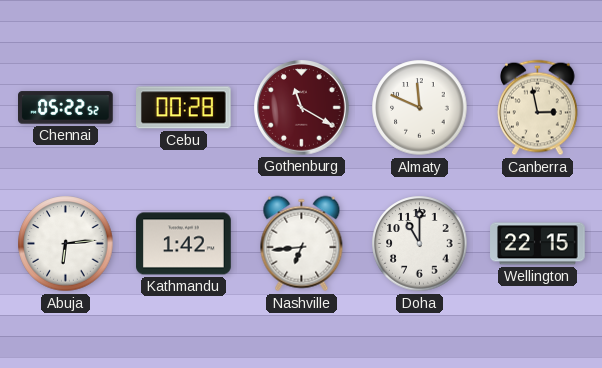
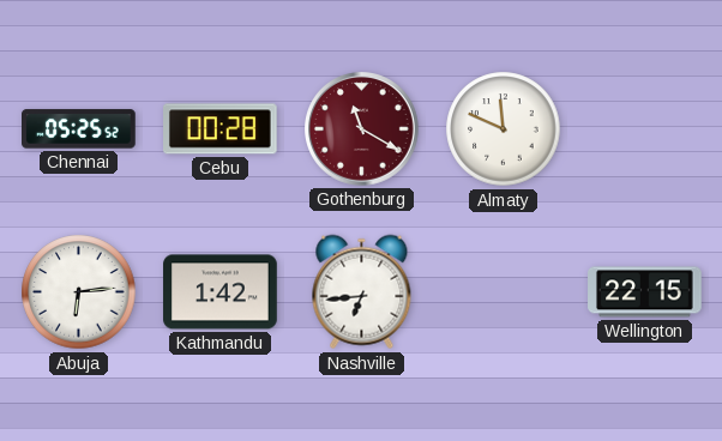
Chennai: 05:22 -> 05:25 (79, 129)
Canberra: 2:58 -> none (538, 108)
Doha: 11:00 -> none (420, 244)
